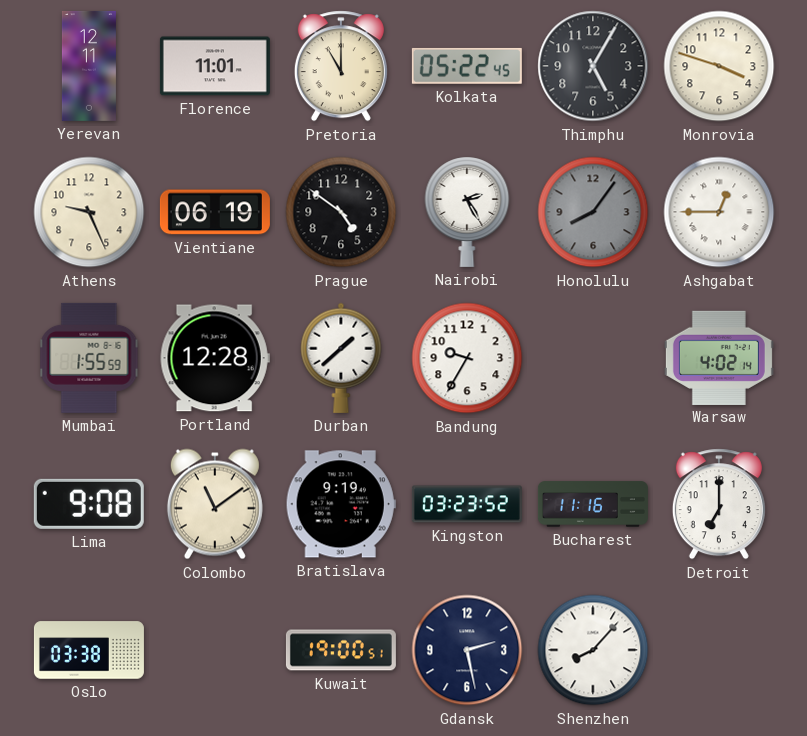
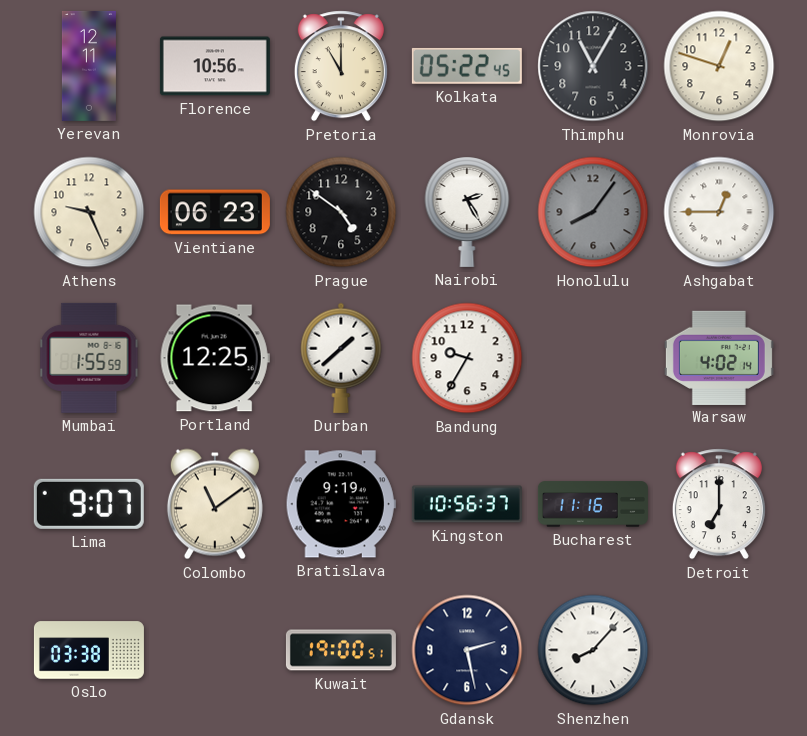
Florence: 11:01 -> 10:56 (215, 66)
Thimphu: 5:05 -> 11:05 (593, 66)
Monrovia: 3:48 -> 12:48 (719, 66)
Vientiane: 06:19 -> 06:23 (215, 212)
Portland: 12:28 -> 12:25 (215, 358)
Lima: 9:08 -> 9:07 (89, 504)
Kingston: 03:23 -> 10:56 (467, 504)
